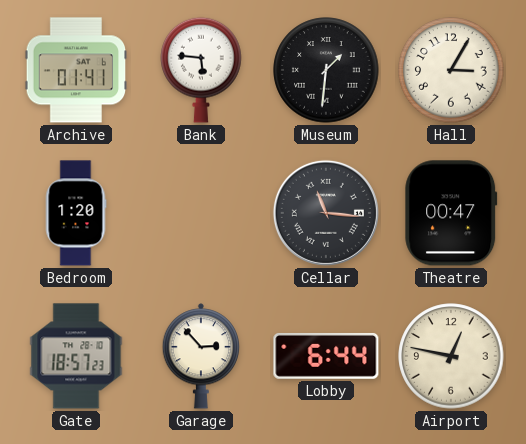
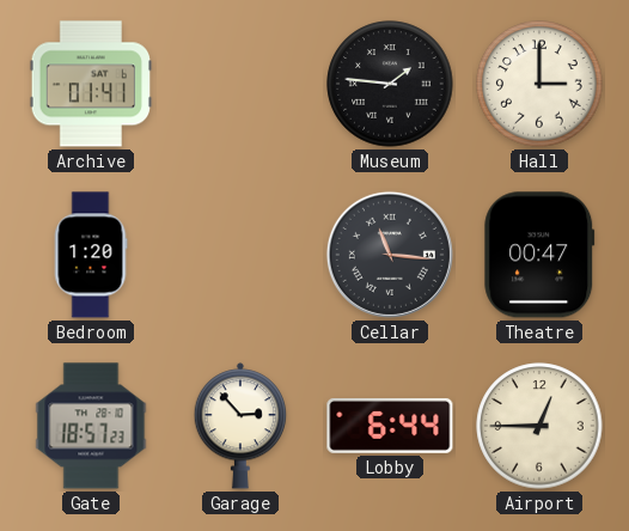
Bank: 5:46 -> none (201, 70)
Museum: 1:31 -> 1:46 (390, 84)
Hall: 3:05 -> 3:00 (539, 84)
Airport: 12:47 -> 12:45 (539, 426)
